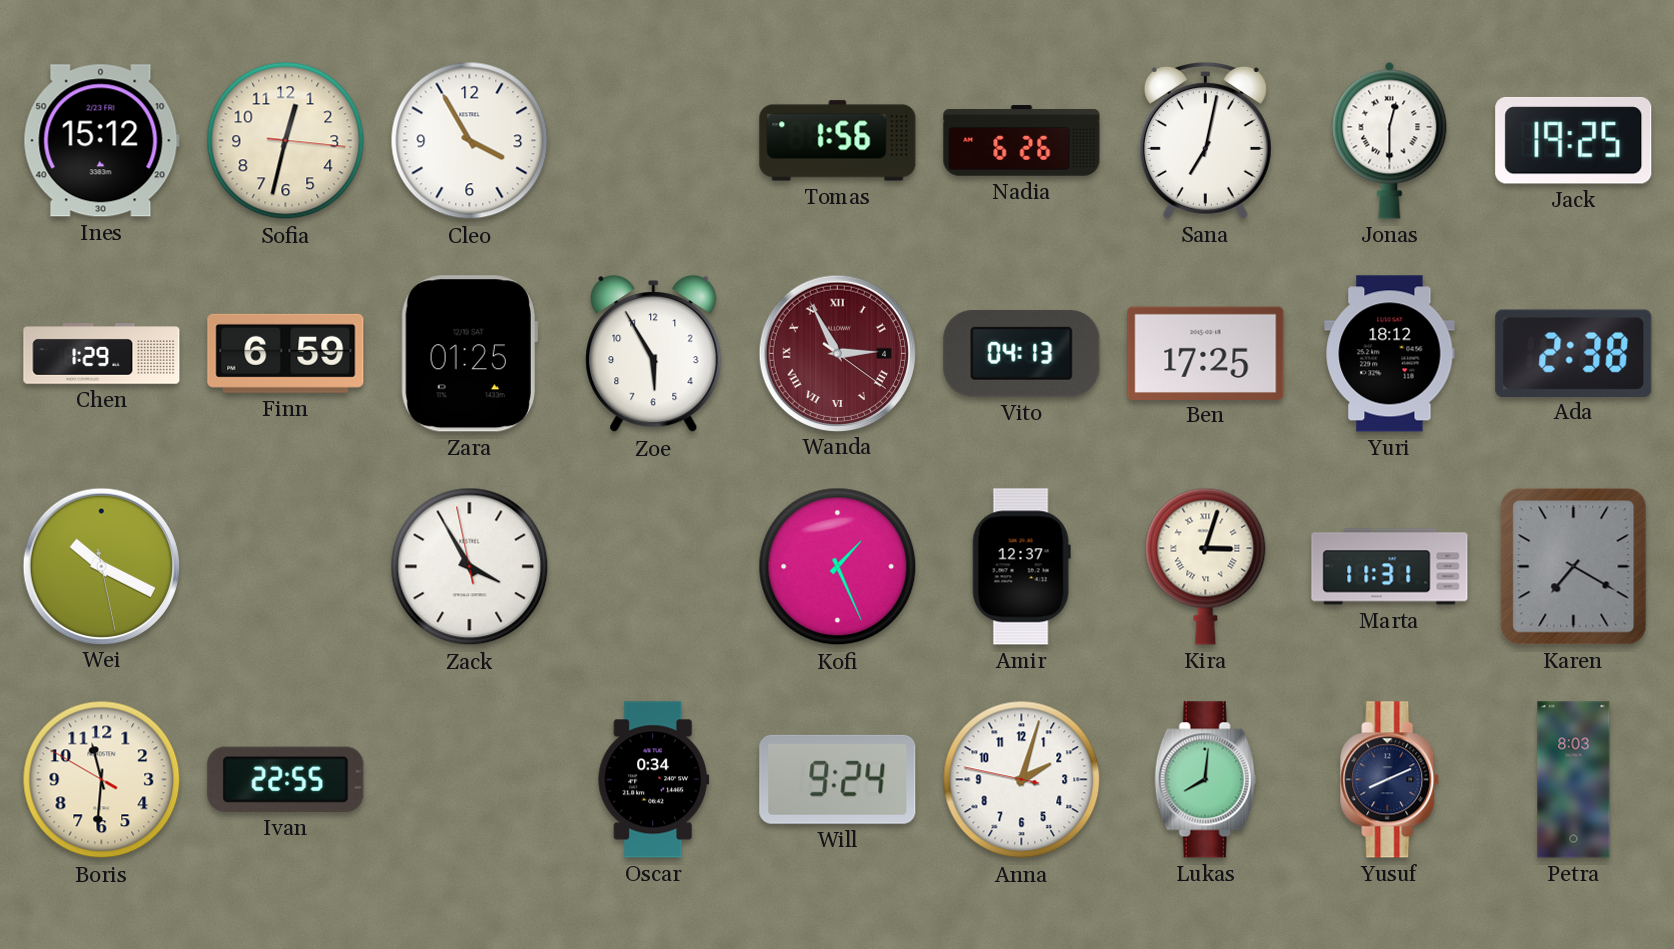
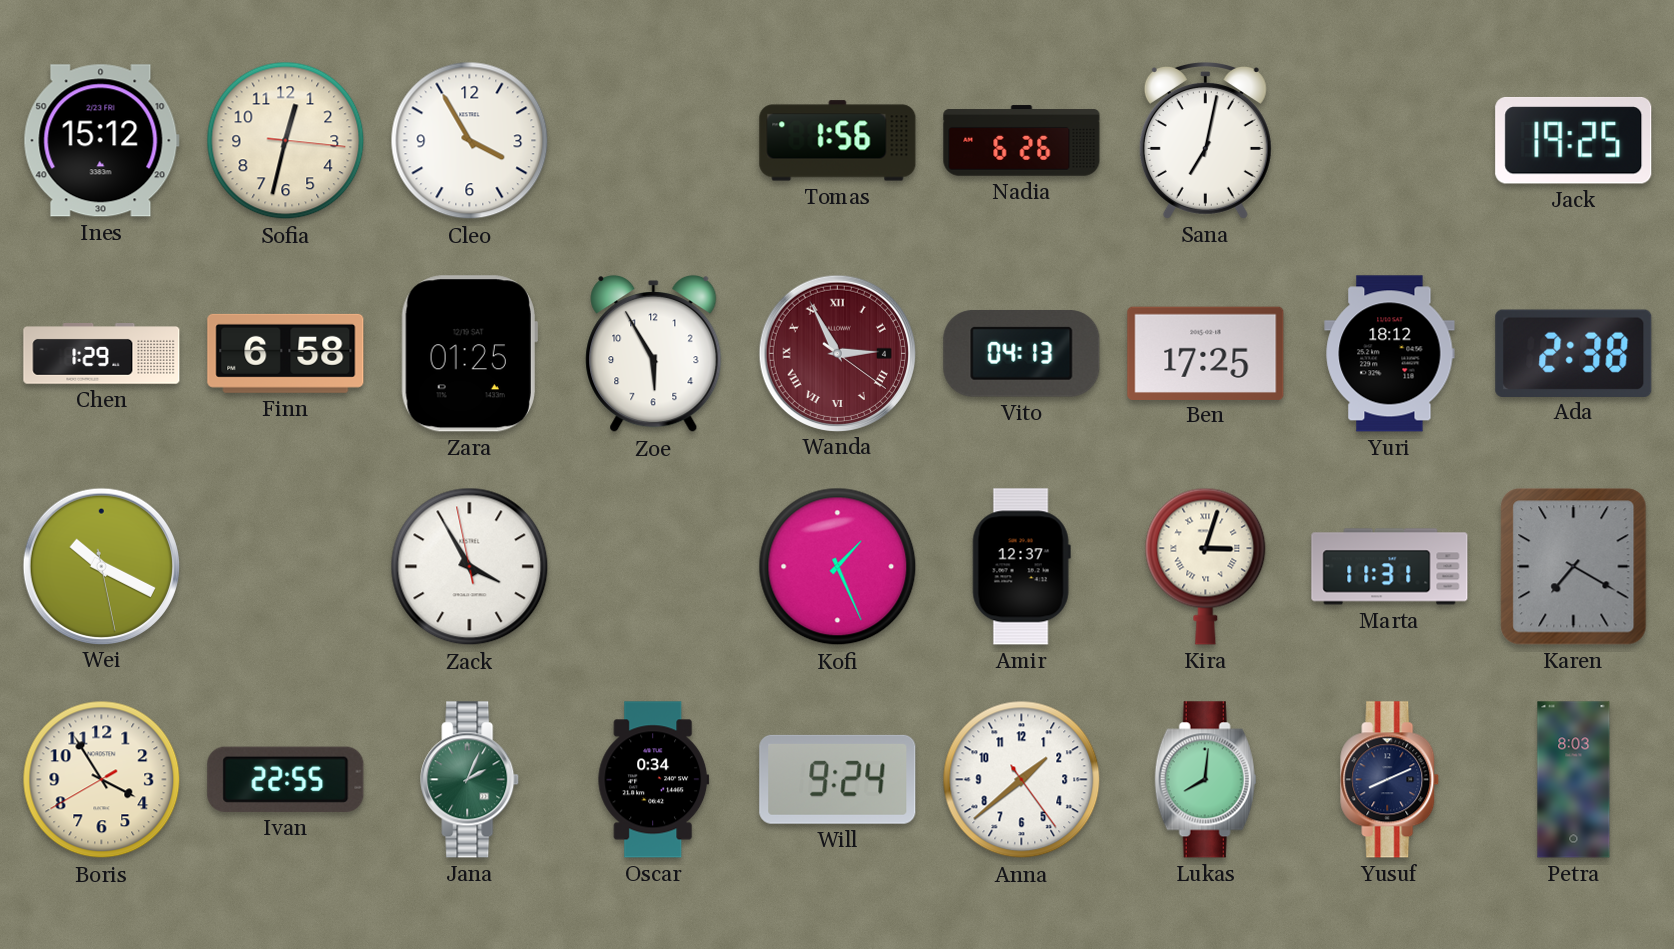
Jonas: 12:30 -> none (1390, 140)
Finn: 6:59 -> 6:58 (286, 353)
Boris: 11:30 -> 3:54 (102, 780)
Jana: none -> 2:04 (470, 780)
Anna: 2:02 -> 1:38 (1022, 780)
